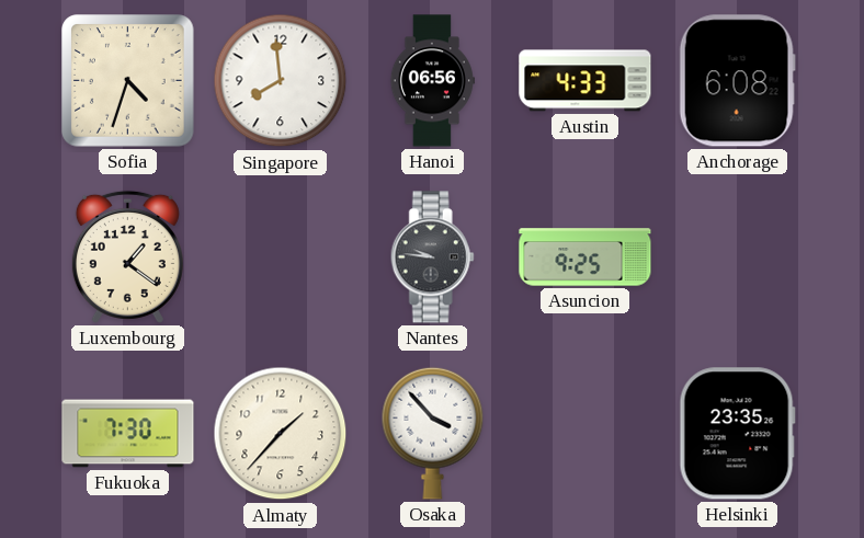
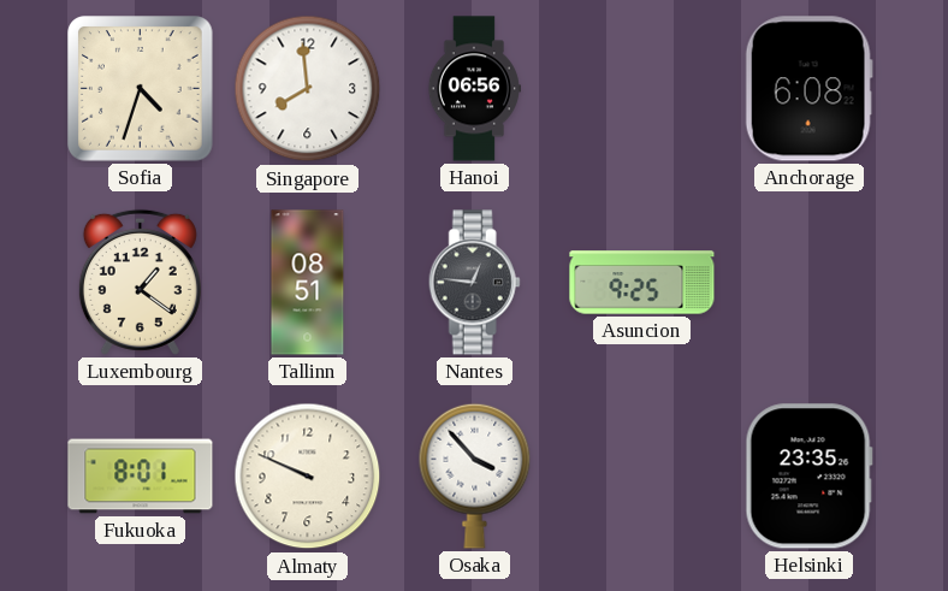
Austin: 4:33 -> none (586, 81)
Tallinn: none -> 08:51 (308, 283)
Nantes: 9:46 -> 12:46 (474, 283)
Fukuoka: 7:30 -> 8:01 (141, 477)
Almaty: 1:37 -> 9:49 (308, 477)
